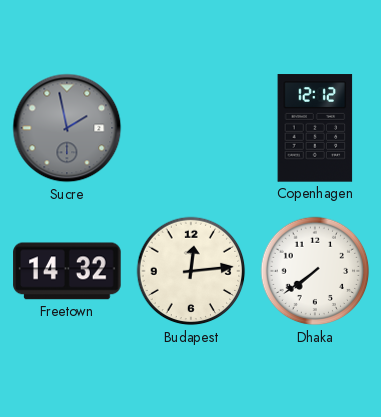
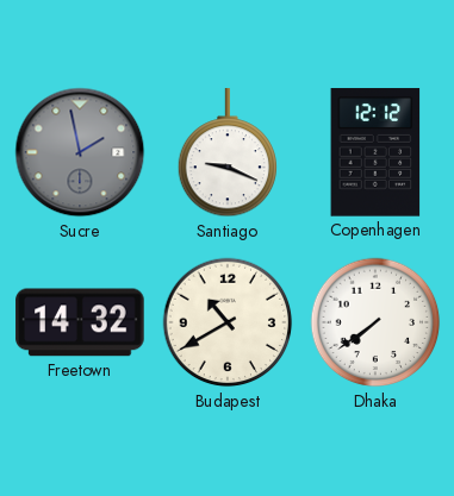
Santiago: none -> 9:19 (226, 153)
Budapest: 12:14 -> 10:40 (228, 322)
